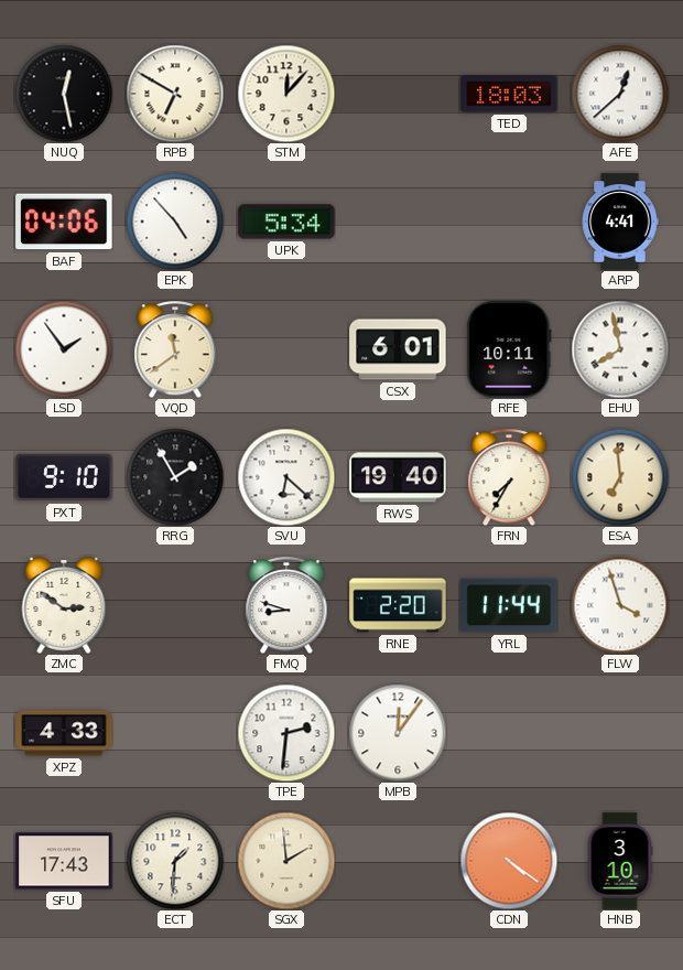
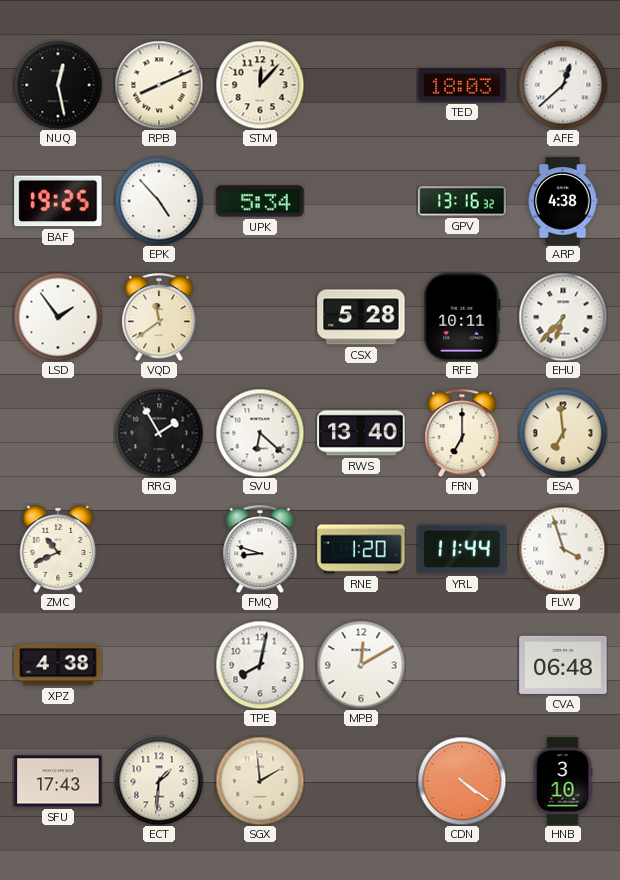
RPB: 6:50 -> 8:11 (159, 85)
BAF: 04:06 -> 19:25 (58, 201)
GPV: none -> 13:16 (462, 201)
ARP: 4:41 -> 4:38 (563, 201)
CSX: 6:01 -> 5:28 (361, 317)
EHU: 7:58 -> 6:37 (563, 317)
PXT: 9:10 -> none (64, 477)
RWS: 19:40 -> 13:40 (361, 433)
FRN: 7:35 -> 7:00 (462, 433)
ZMC: 2:51 -> 10:41 (58, 549)
RNE: 2:20 -> 1:20 (361, 549)
XPZ: 4:33 -> 4:38 (58, 665)
TPE: 2:31 -> 8:02 (260, 665)
MPB: 12:06 -> 12:10 (361, 665)
CVA: none -> 06:48 (563, 665)
